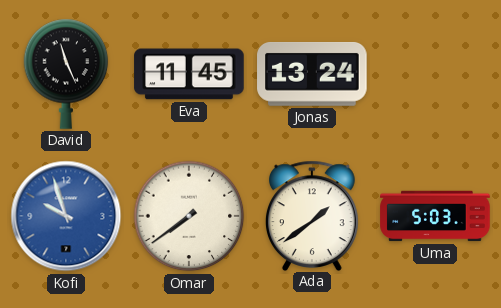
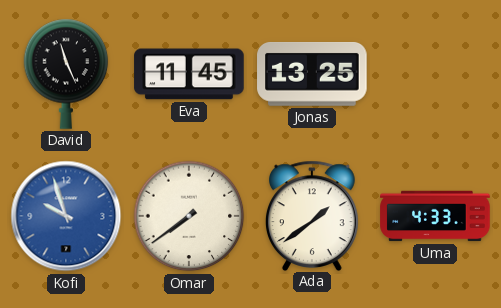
Jonas: 13:24 -> 13:25 (312, 74)
Uma: 5:03 -> 4:33 (435, 216)
